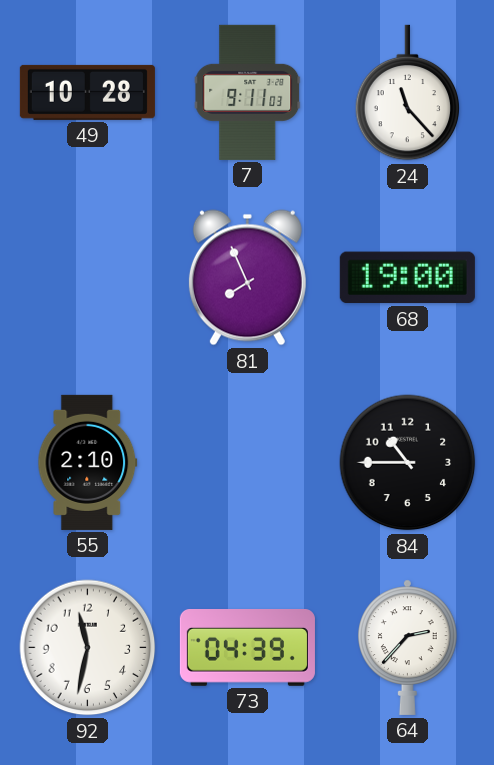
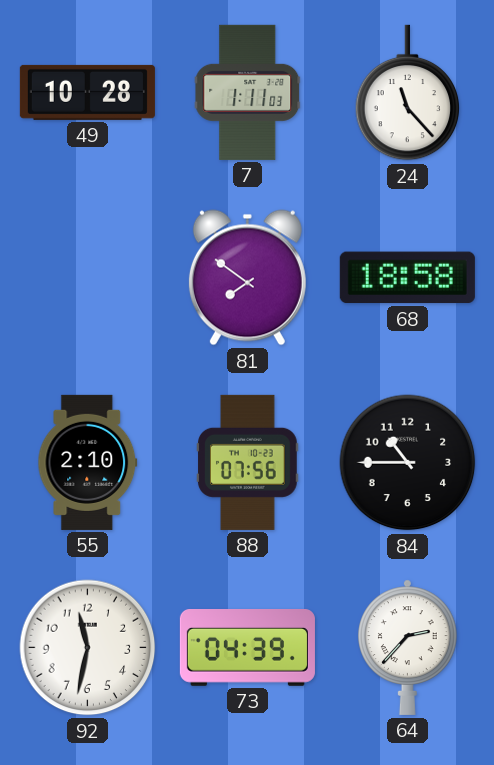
7: 9:11 -> 1:11 (248, 92)
81: 7:56 -> 7:51 (247, 278)
68: 19:00 -> 18:58 (407, 278)
88: none -> 07:56 (248, 462)
